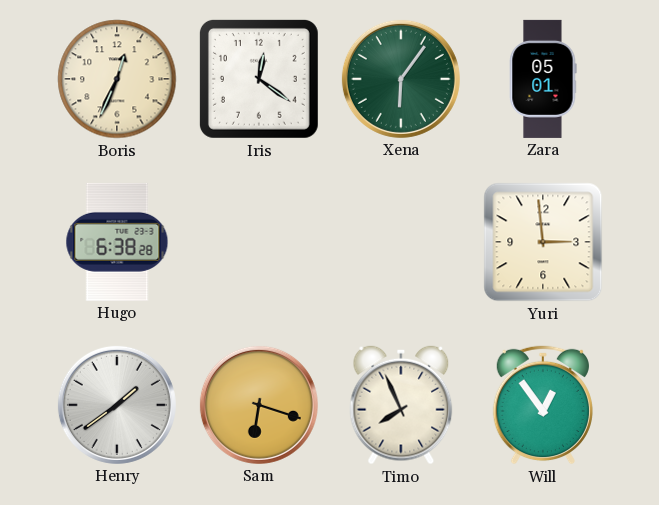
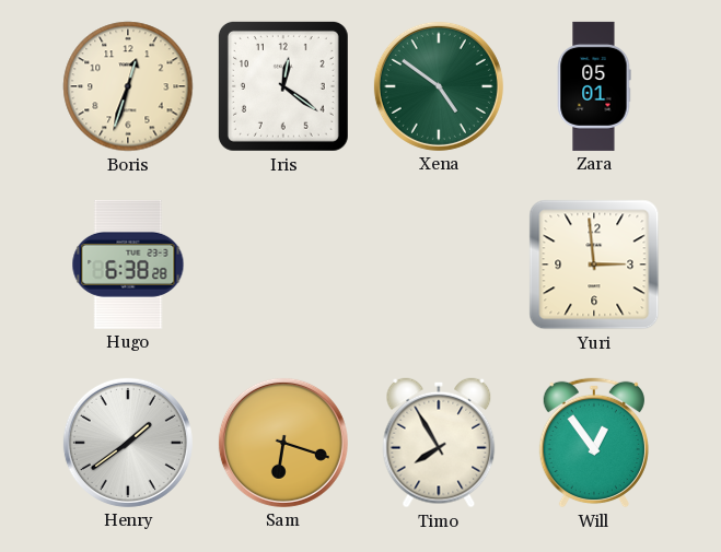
Boris: 12:34 -> 12:33 (128, 86)
Xena: 6:06 -> 4:51 (439, 86)
Timo: 7:56 -> 7:55 (439, 443)
